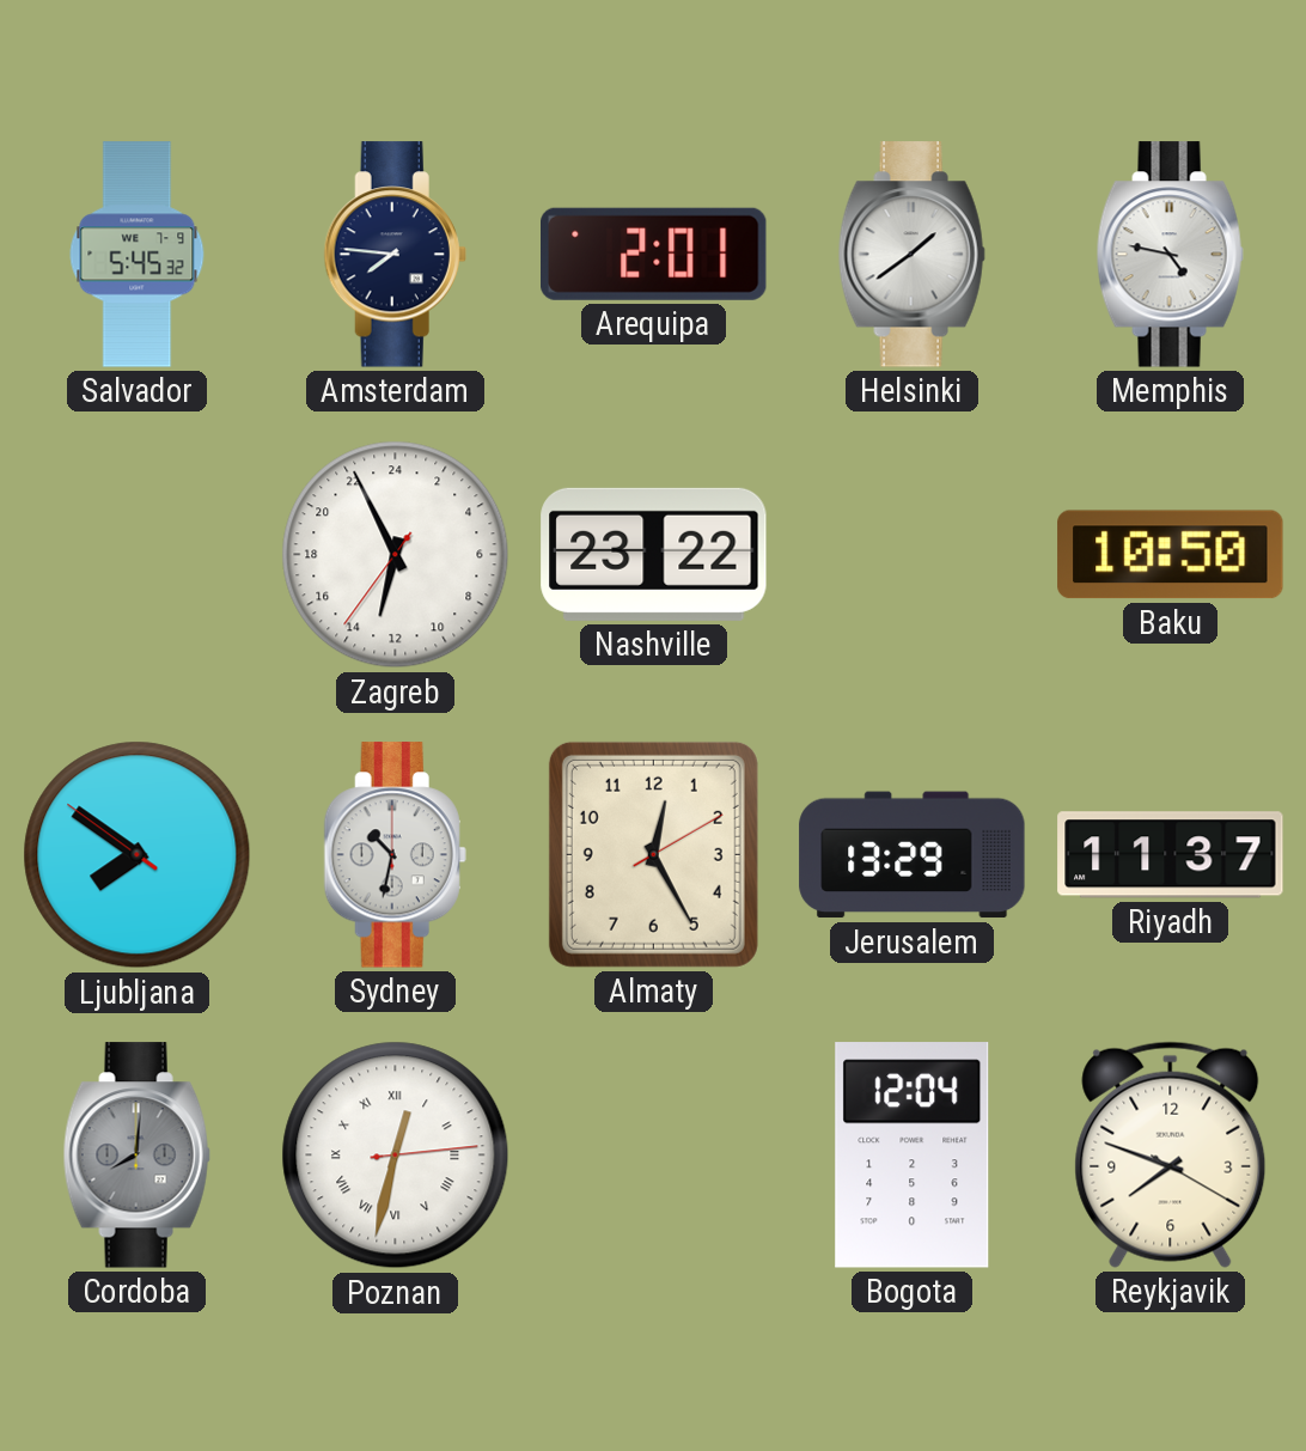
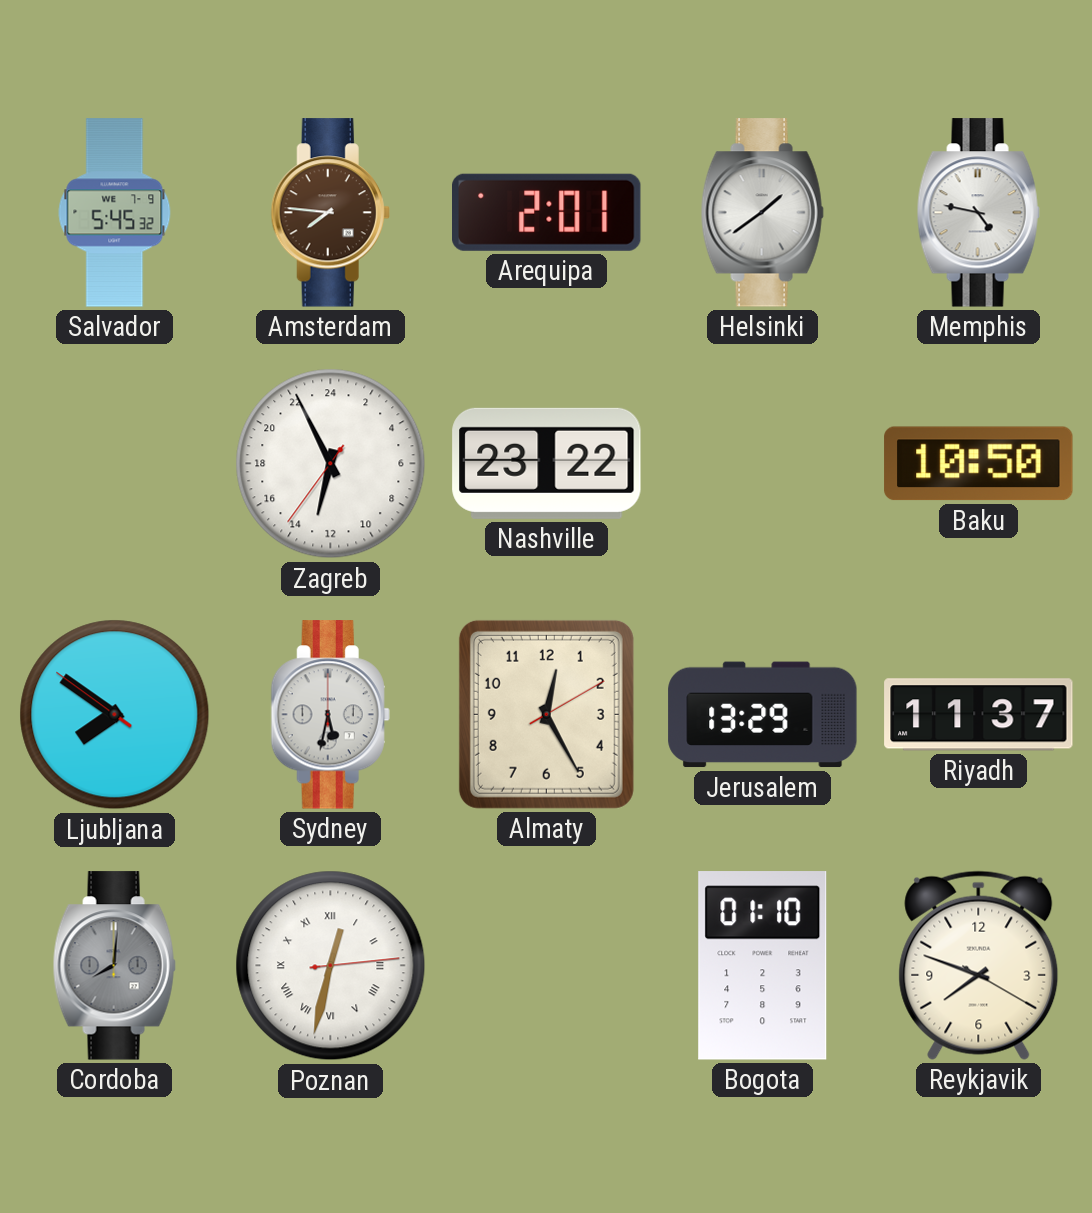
Amsterdam dial: navy -> brown (330, 213)
Sydney: 10:32 -> 5:32 (330, 715)
Bogota: 12:04 -> 01:10 (763, 966)
